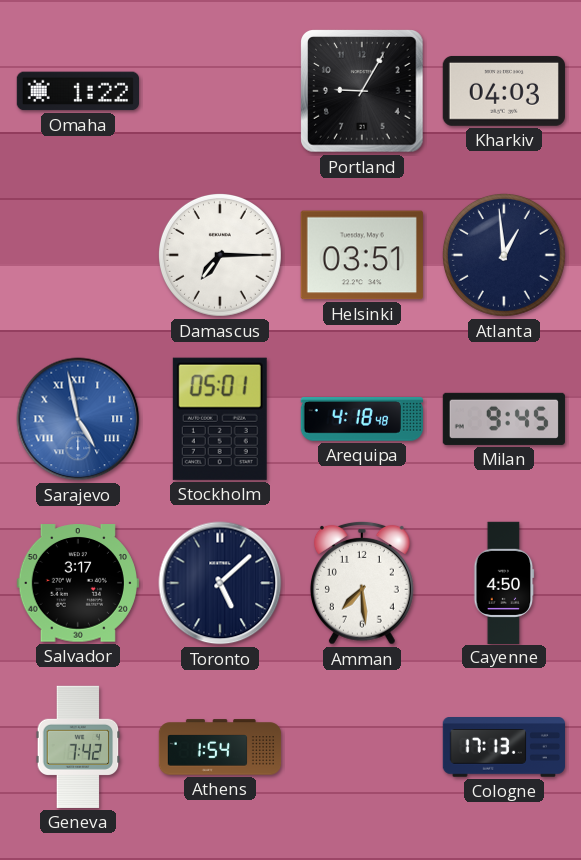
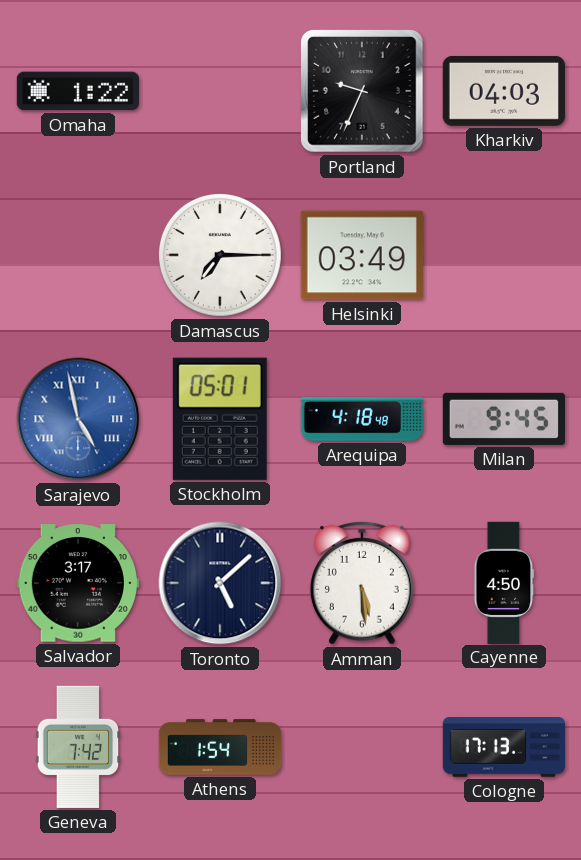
Portland: 9:05 -> 9:34 (363, 92)
Helsinki: 03:51 -> 03:49 (362, 255)
Atlanta: 12:59 -> none (504, 255)
Amman: 7:29 -> 5:29 (362, 583)
